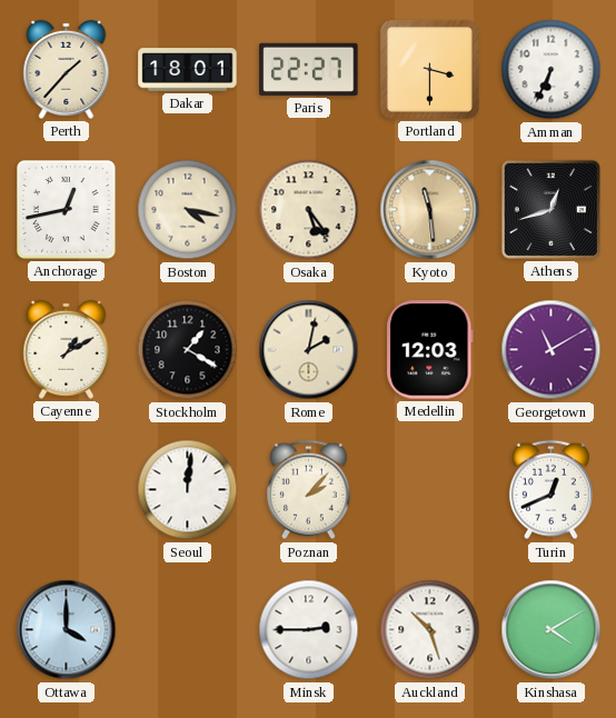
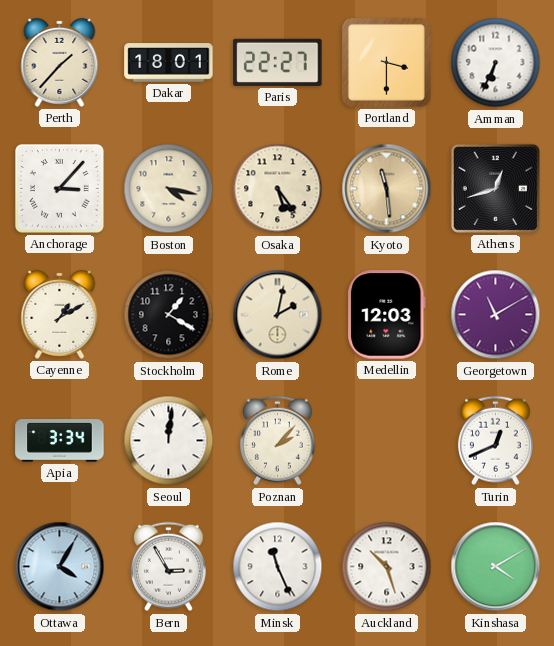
Anchorage: 12:43 -> 3:07 (60, 189)
Apia: none -> 3:34 (60, 441)
Ottawa: 4:00 -> 4:05 (60, 567)
Bern: none -> 2:55 (168, 567)
Minsk: 2:45 -> 11:26 (278, 567)
